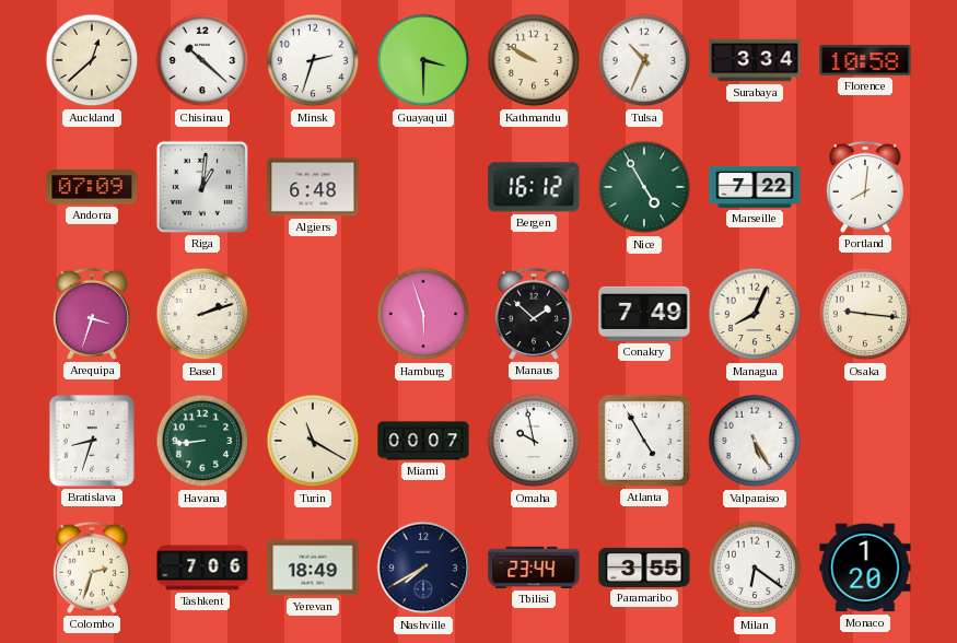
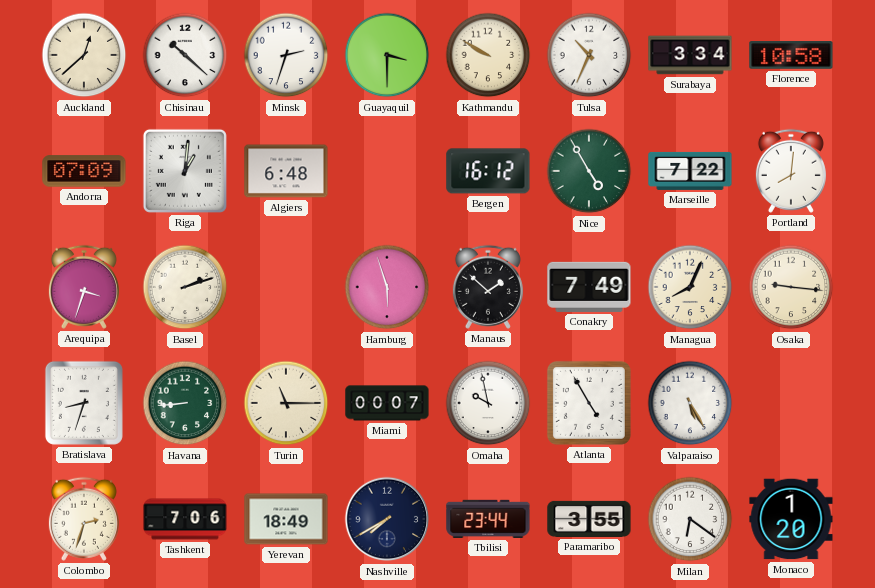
Turin: 11:20 -> 11:15 (286, 403)
